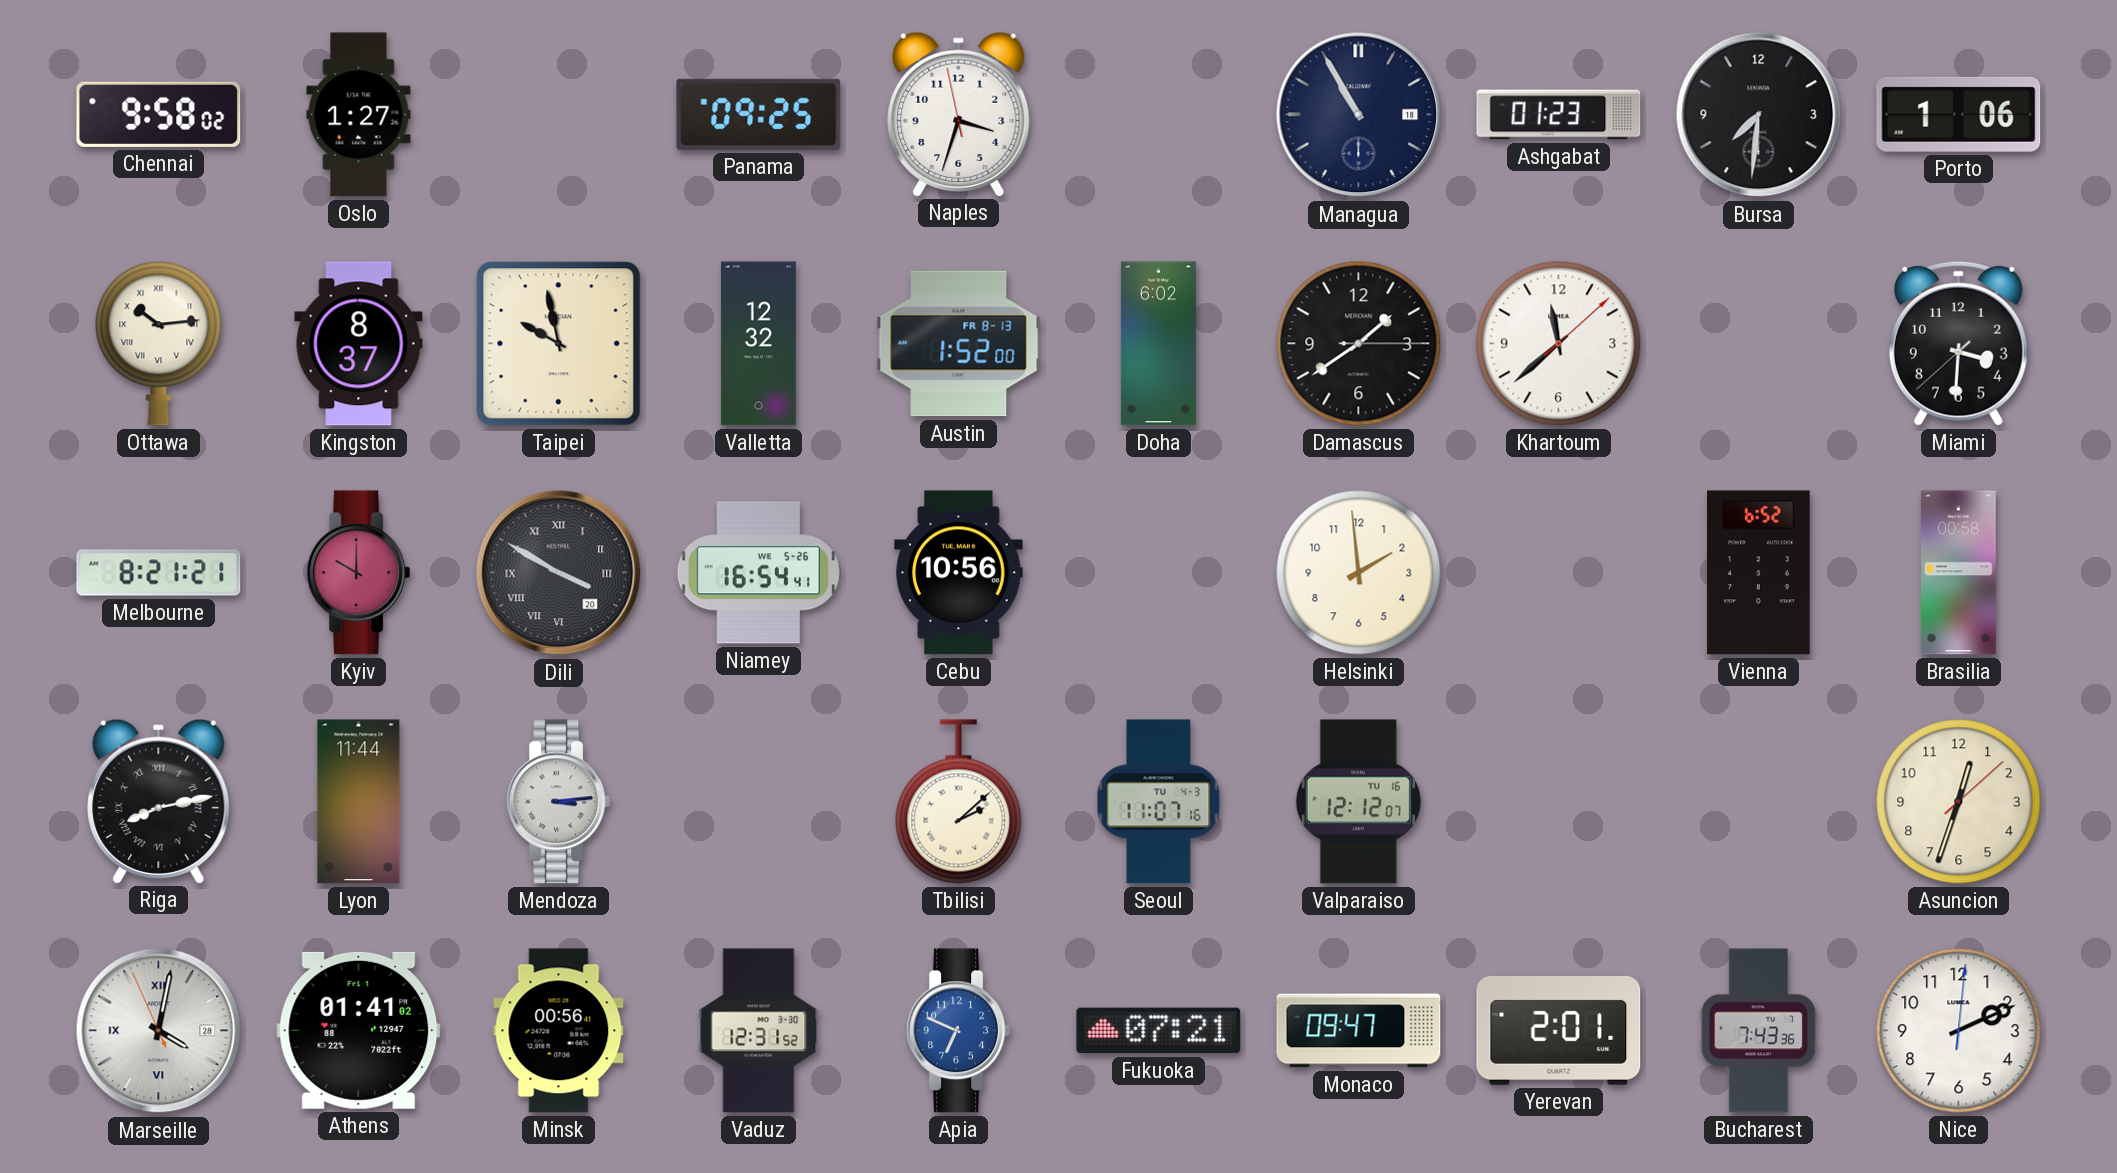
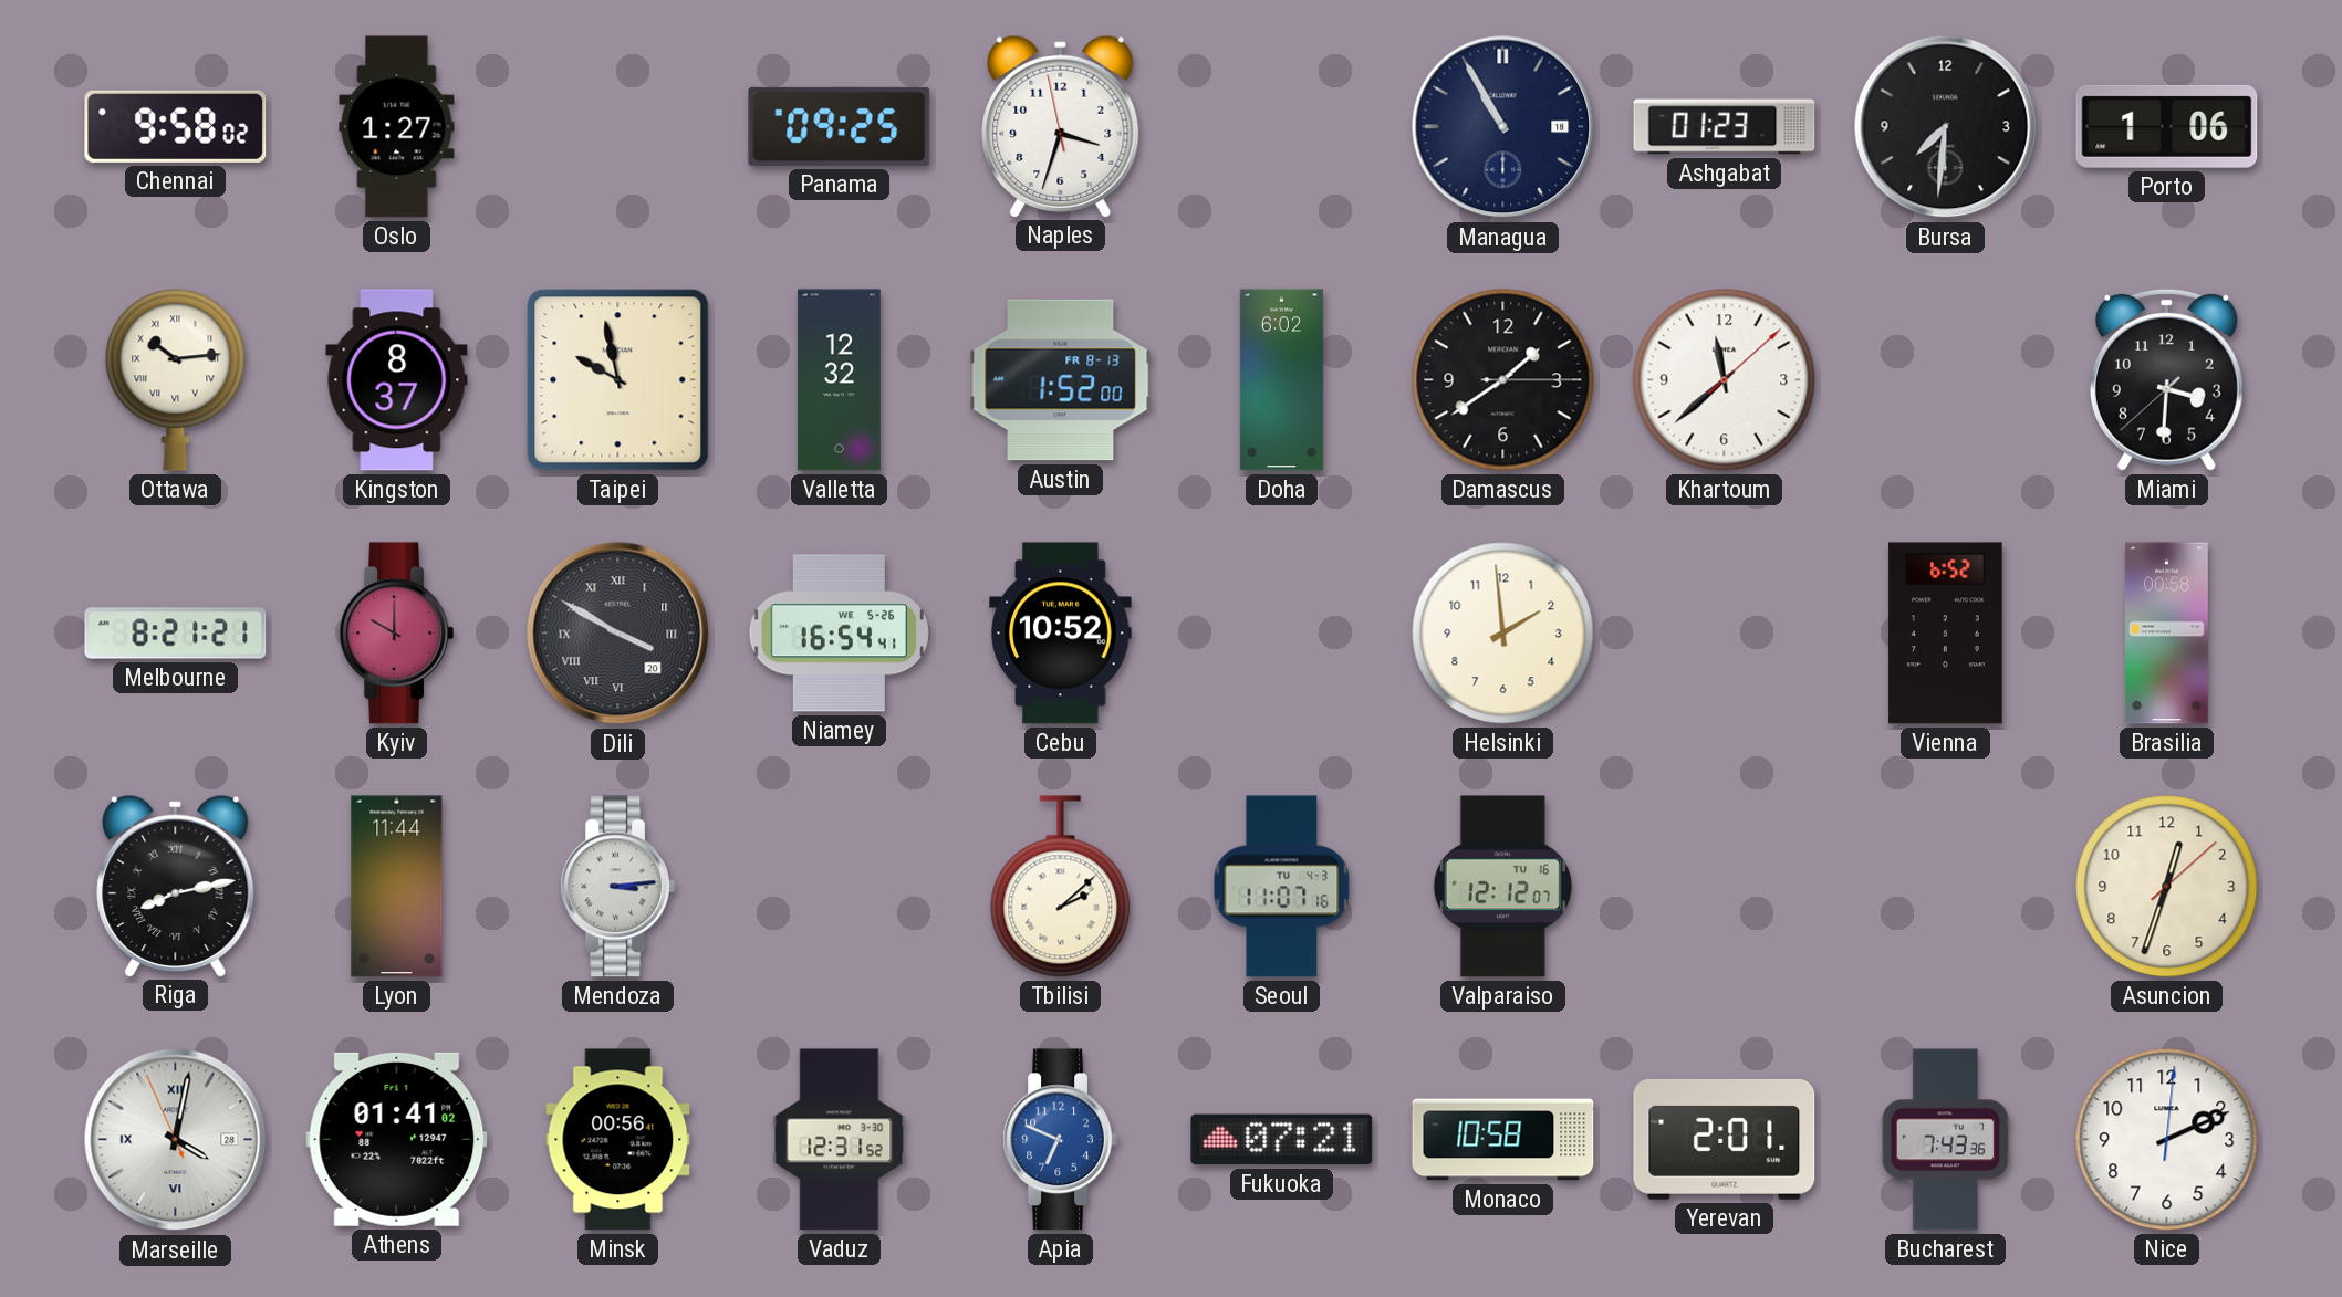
Cebu: 10:56 -> 10:52 (1061, 634)
Monaco: 09:47 -> 10:58 (1503, 1140)
